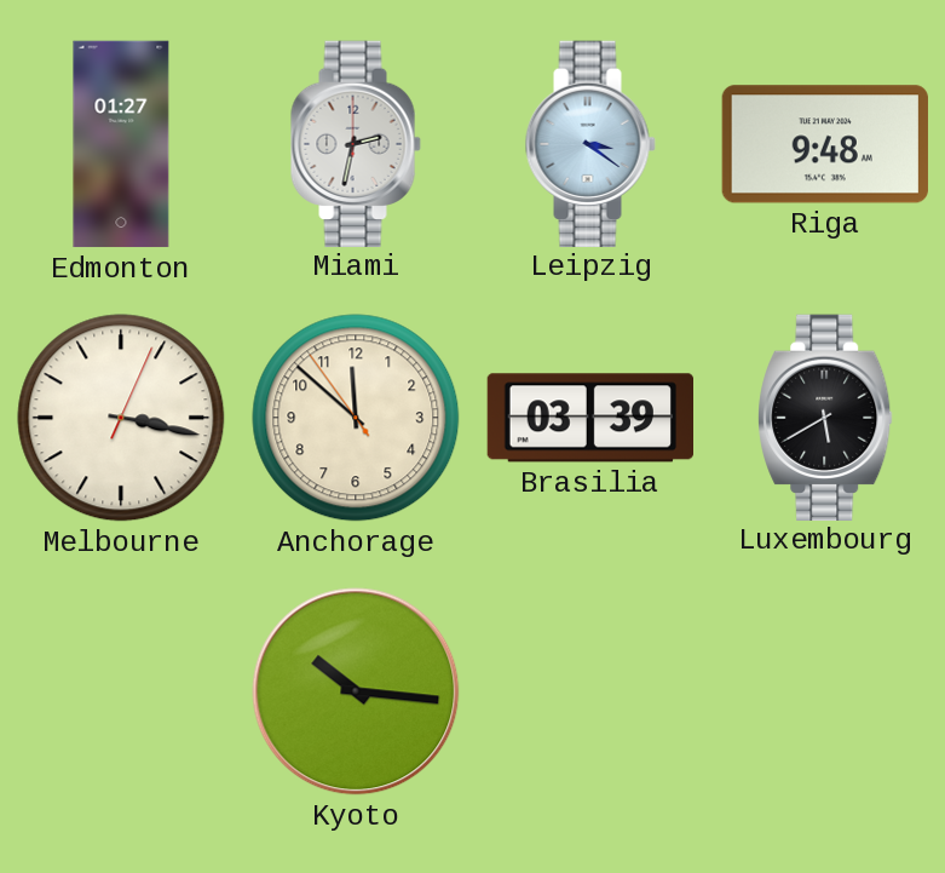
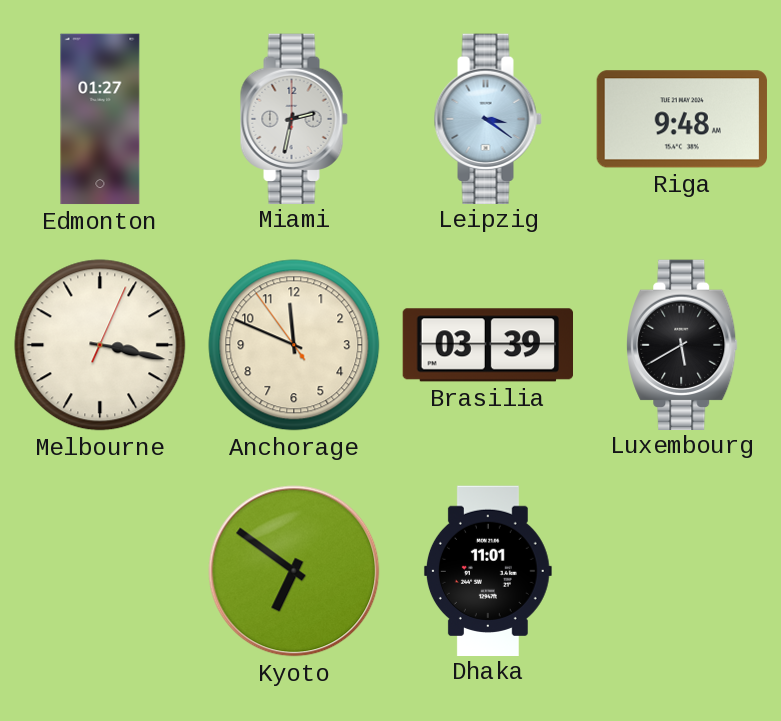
Anchorage: 11:51 -> 11:48 (294, 345)
Kyoto: 10:16 -> 6:51 (294, 571)
Dhaka: none -> 11:01 (488, 570)
